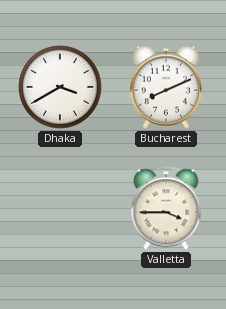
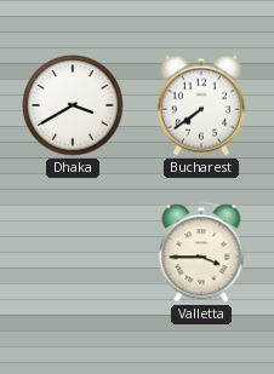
Bucharest: 8:11 -> 7:39 (201, 105)
